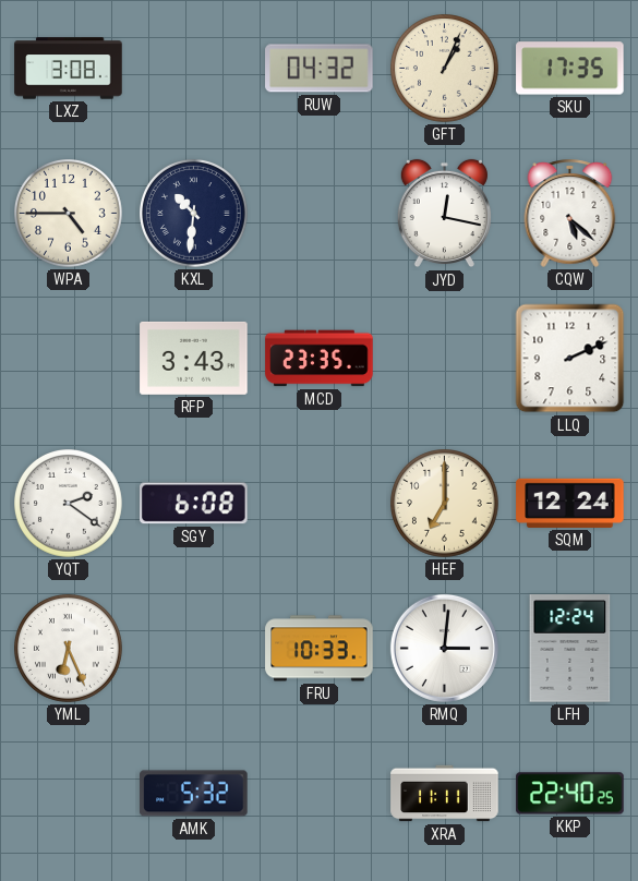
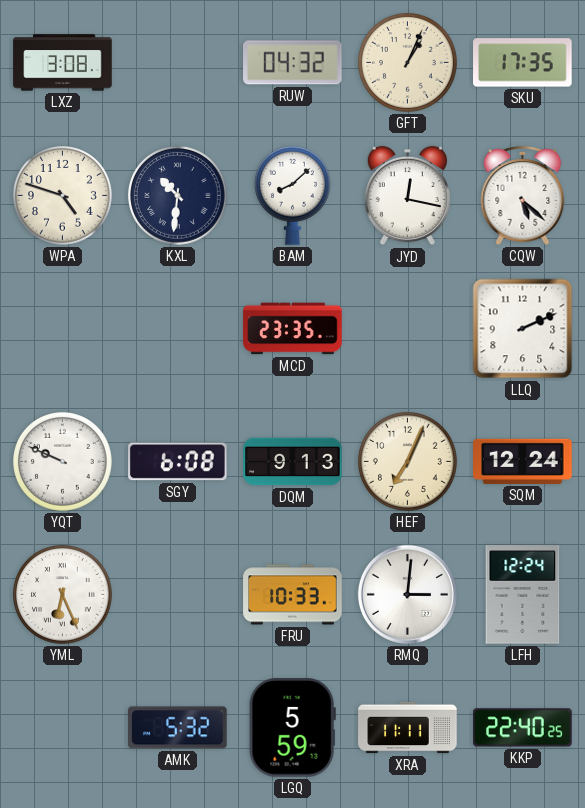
WPA: 4:45 -> 4:48 (63, 196)
BAM: none -> 8:08 (292, 195)
RFP: 3:43 -> none (194, 358)
YQT: 2:21 -> 9:49 (63, 462)
DQM: none -> 9:13 (293, 462)
HEF: 7:00 -> 7:04 (408, 462)
LGQ: none -> 5:59 (292, 728)
